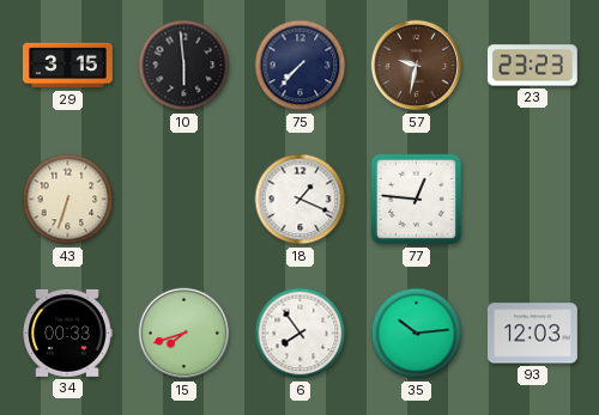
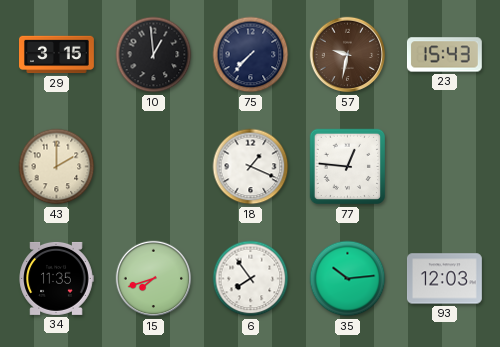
10: 5:59 -> 12:59 (154, 55)
23: 23:23 -> 15:43 (444, 55)
43: 6:33 -> 2:00 (57, 167)
34: 00:33 -> 11:35 (56, 278)
